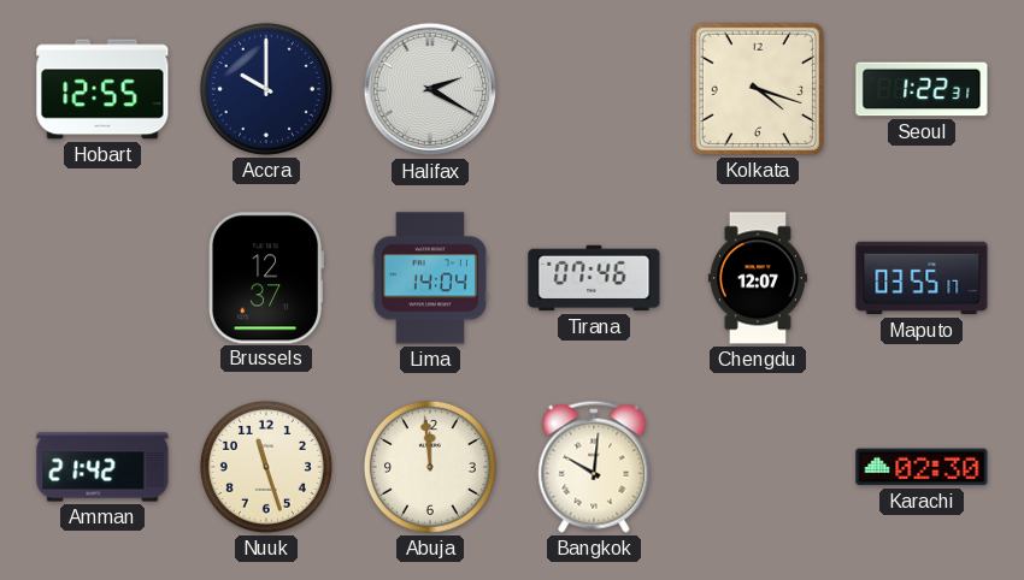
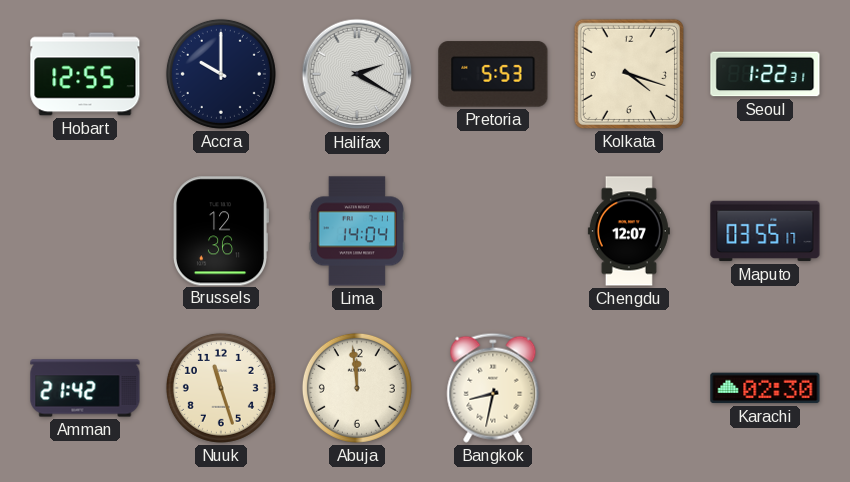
Pretoria: none -> 5:53 (493, 74)
Brussels: 12:37 -> 12:36 (221, 231)
Tirana: 07:46 -> none (594, 278)
Bangkok: 10:01 -> 8:32 (493, 388)
